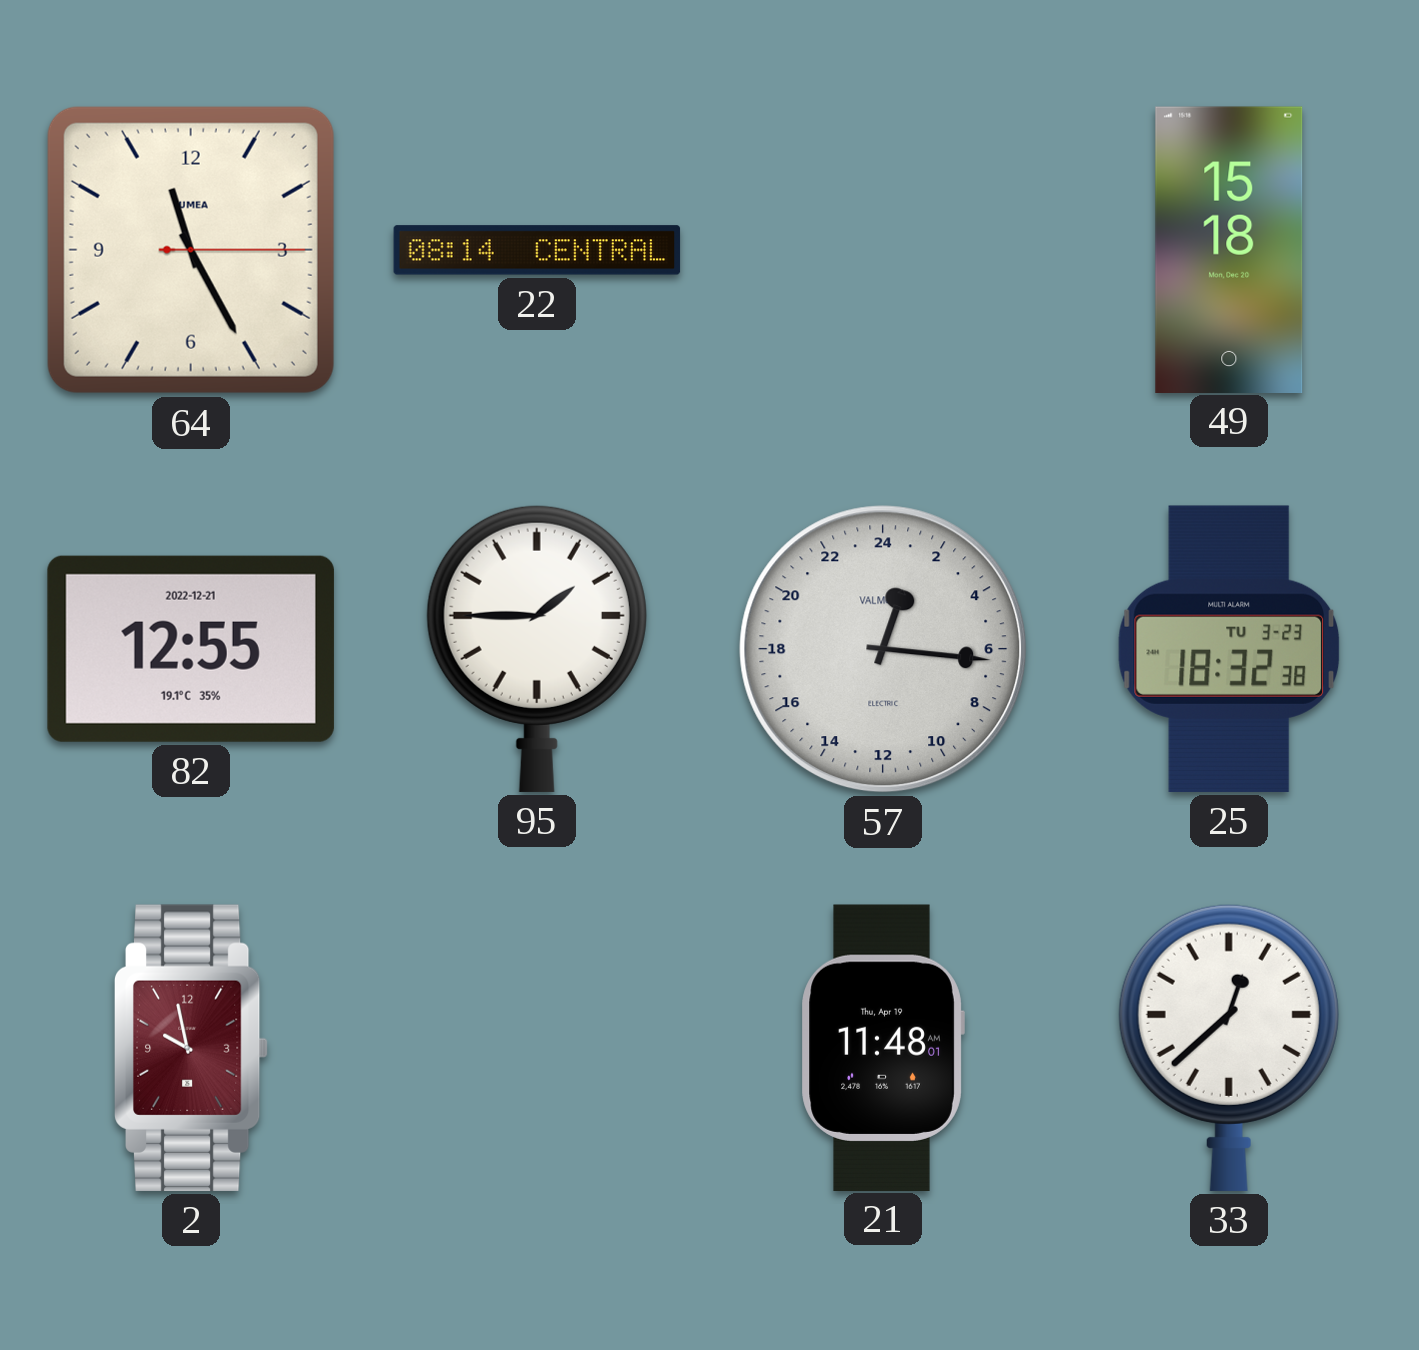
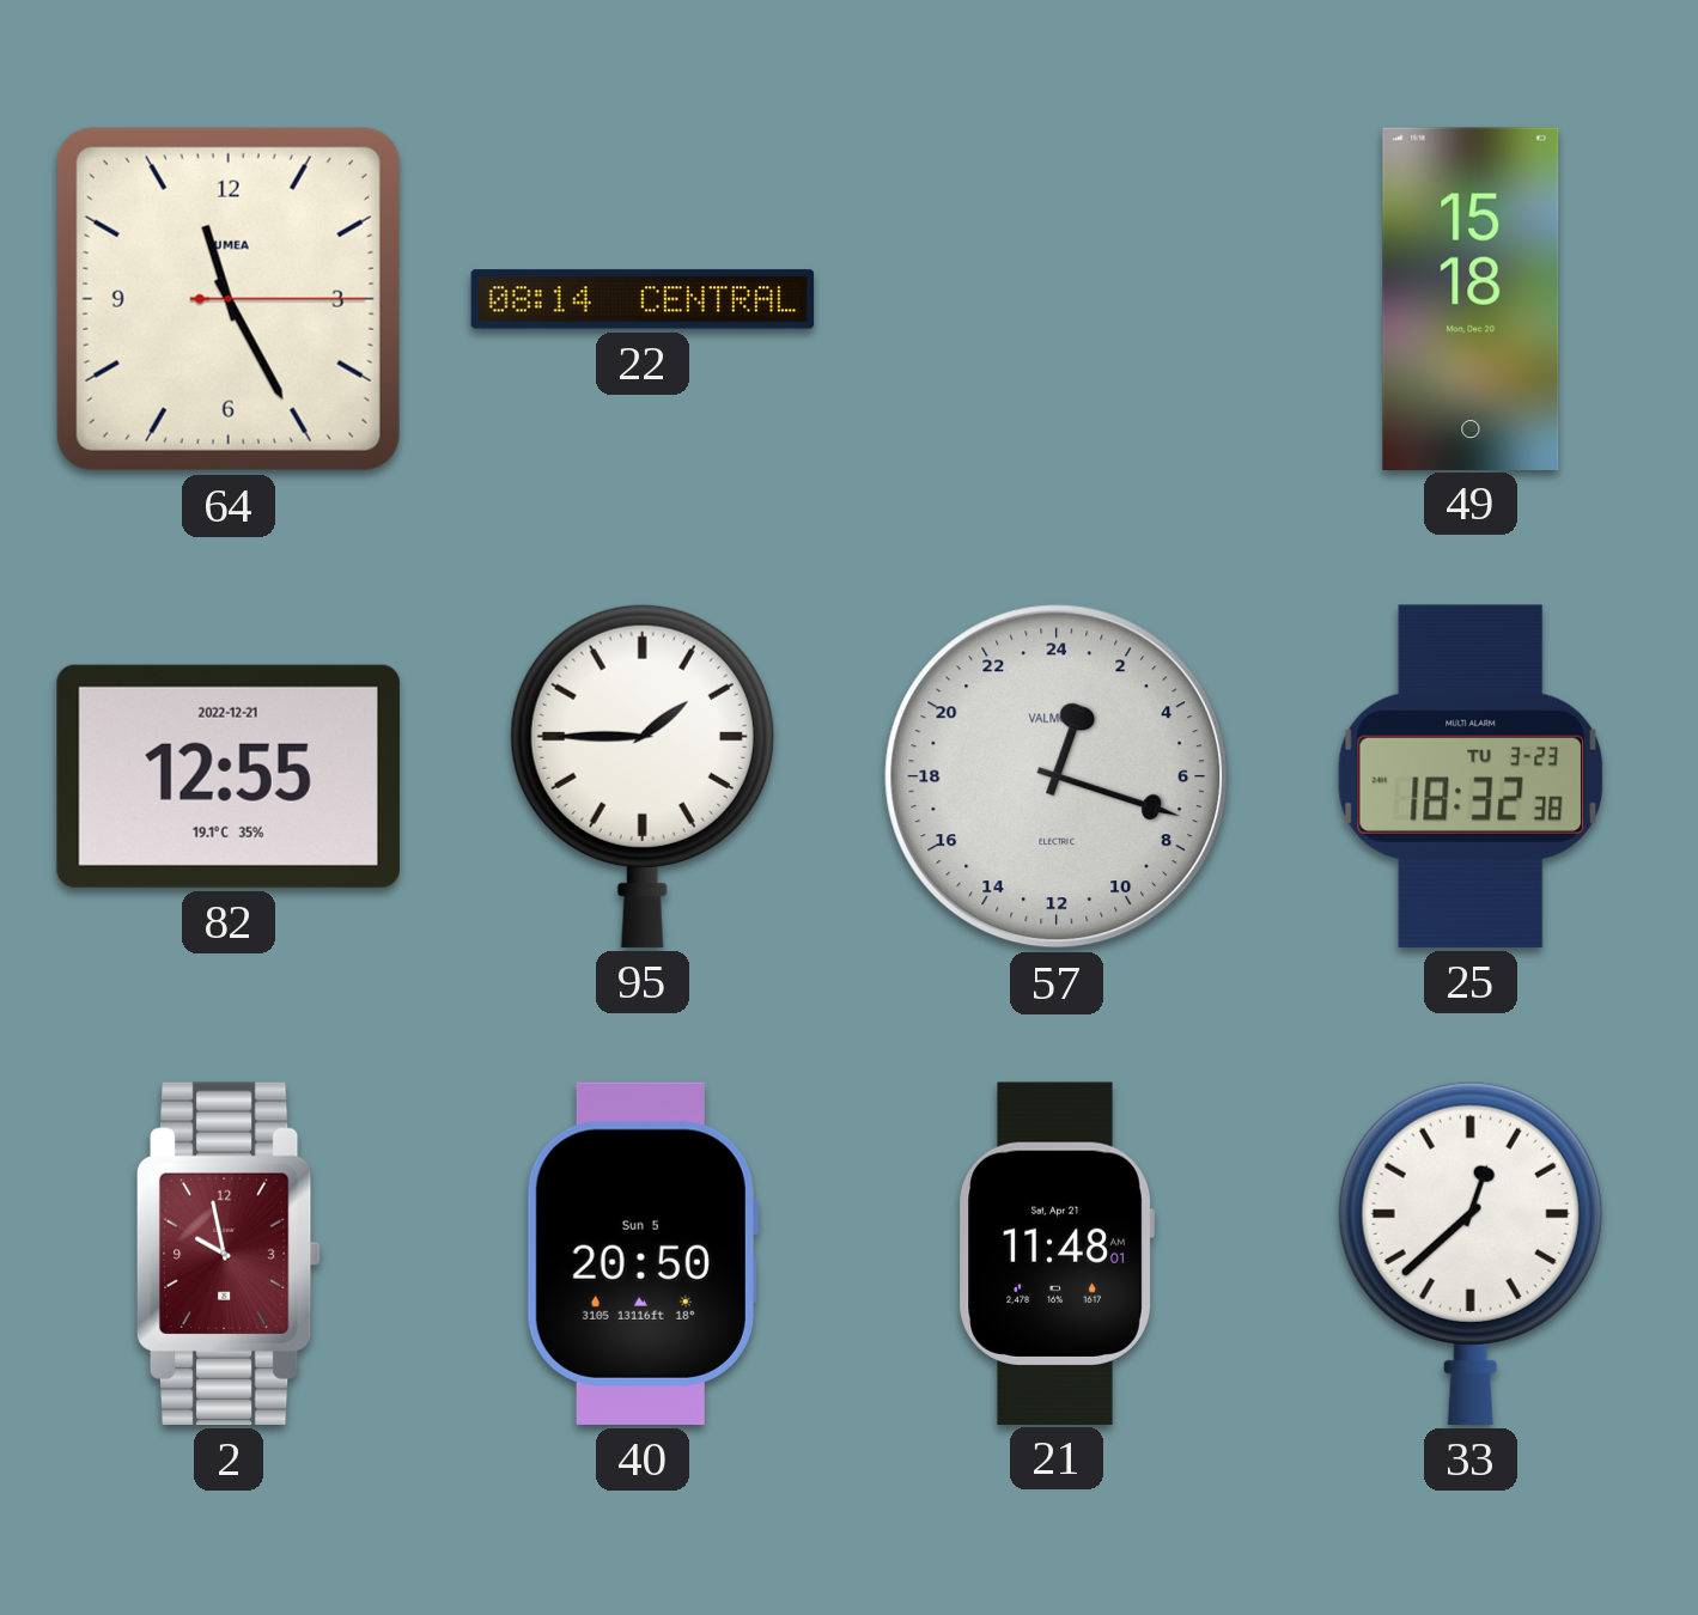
57: 1:16 -> 1:18 (1057, 776)
40: none -> 20:50 (641, 1254)
21 date: Thu, Apr 19 -> Sat, Apr 21 (1057, 1253)
